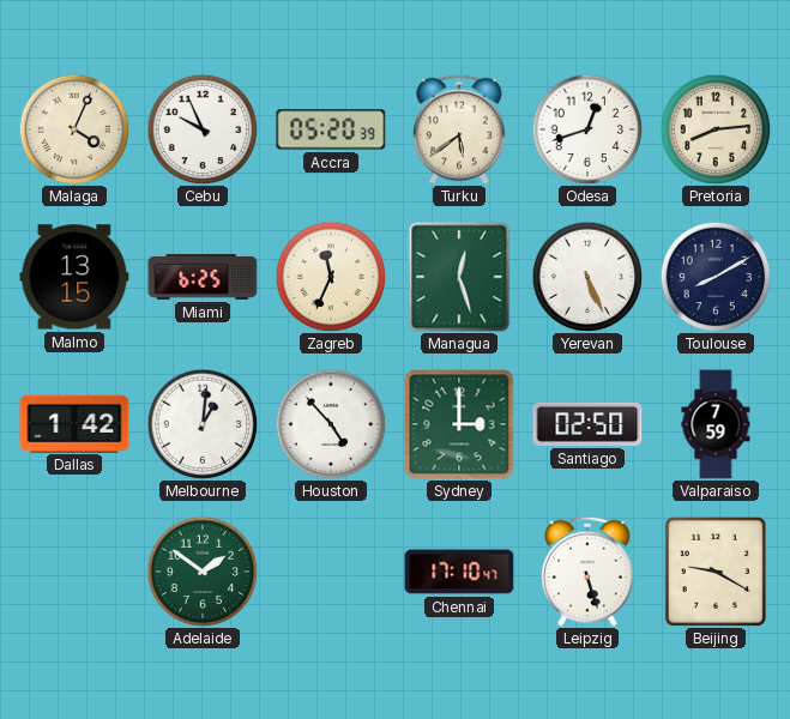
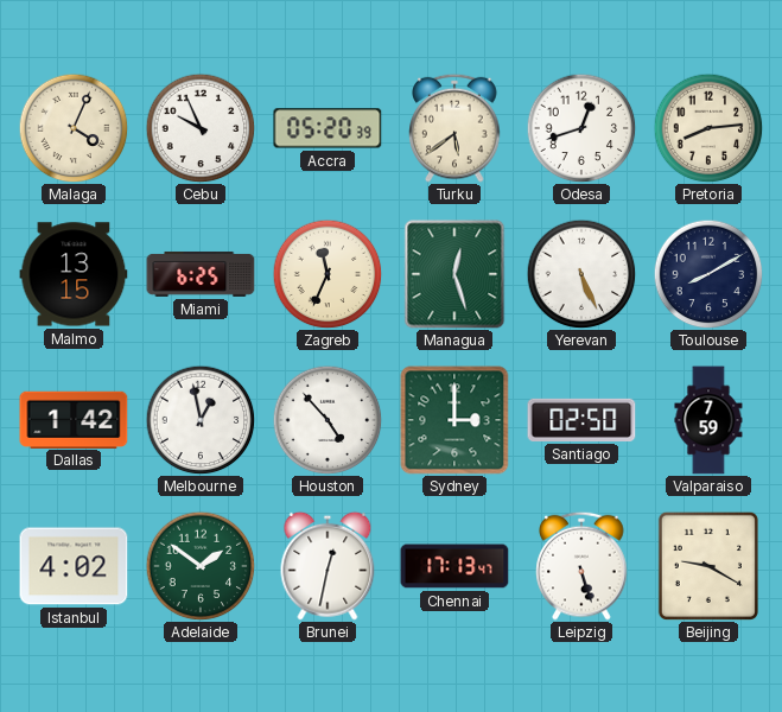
Melbourne: 1:01 -> 12:58 (201, 420)
Istanbul: none -> 4:02 (74, 566)
Brunei: none -> 12:32 (328, 566)
Chennai: 17:10 -> 17:13 (454, 566)
